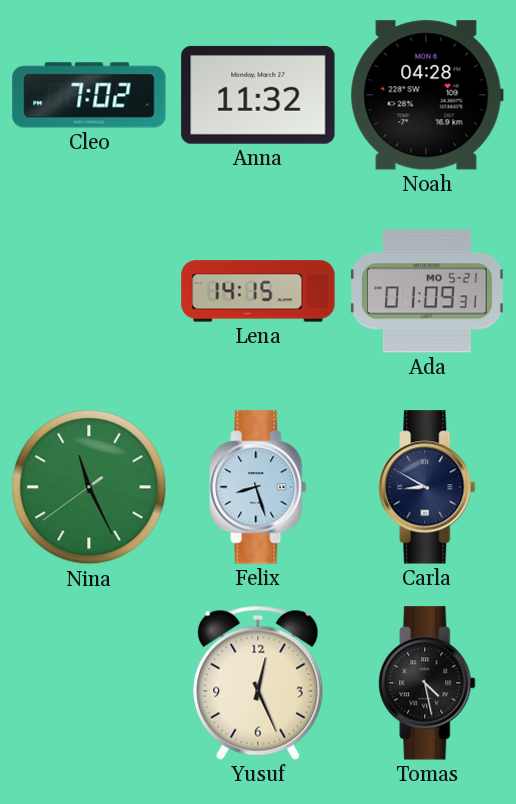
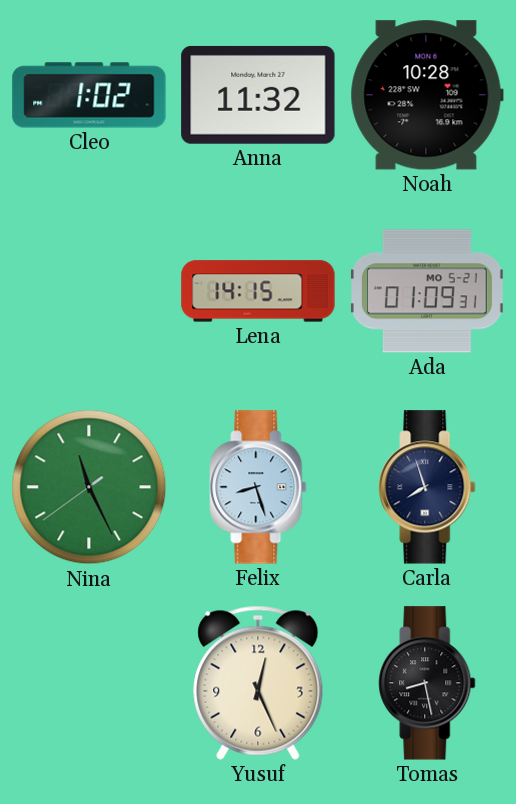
Cleo: 7:02 -> 1:02 (89, 95)
Noah: 04:28 -> 10:28 (427, 95)
Carla: 8:50 -> 7:57 (427, 487)
Tomas: 4:28 -> 8:28 (427, 683)
